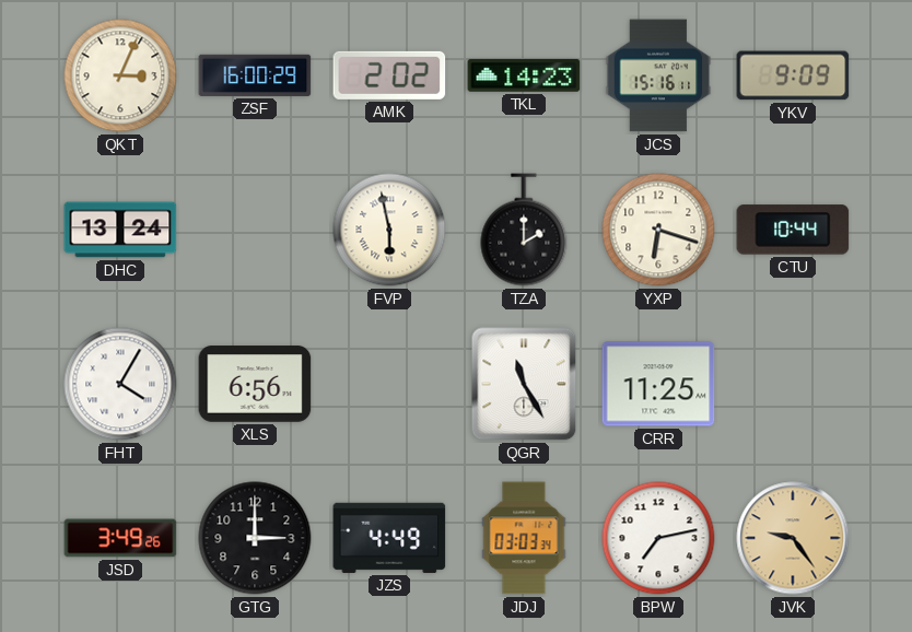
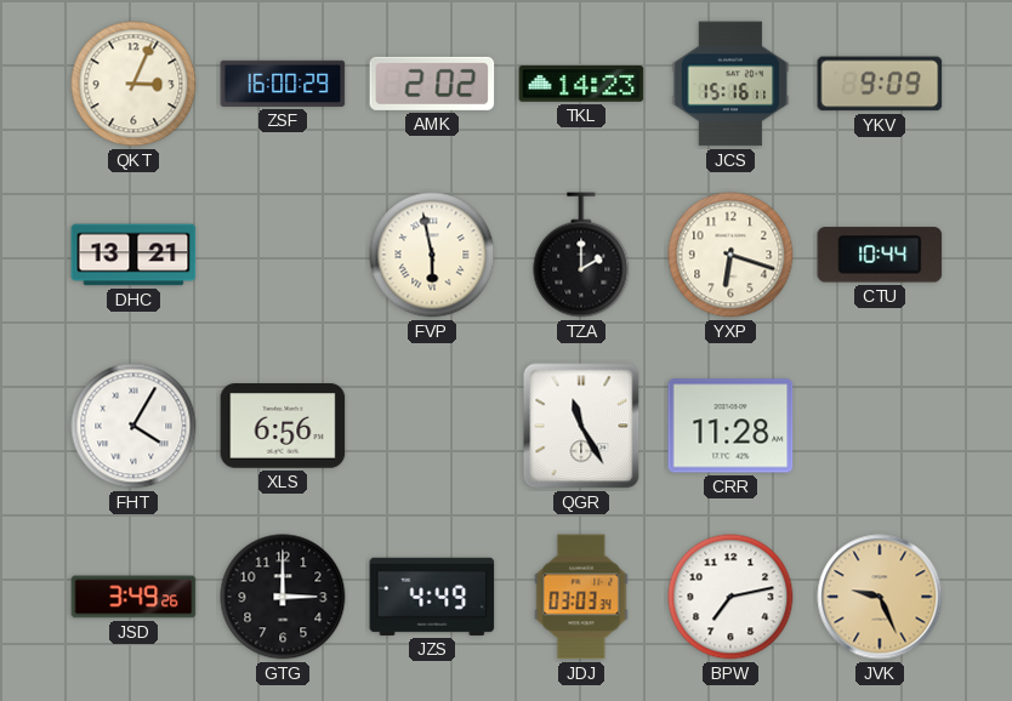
DHC: 13:24 -> 13:21 (133, 255)
CRR: 11:25 -> 11:28 (730, 426)
JVK: 9:24 -> 9:26 (880, 597)
